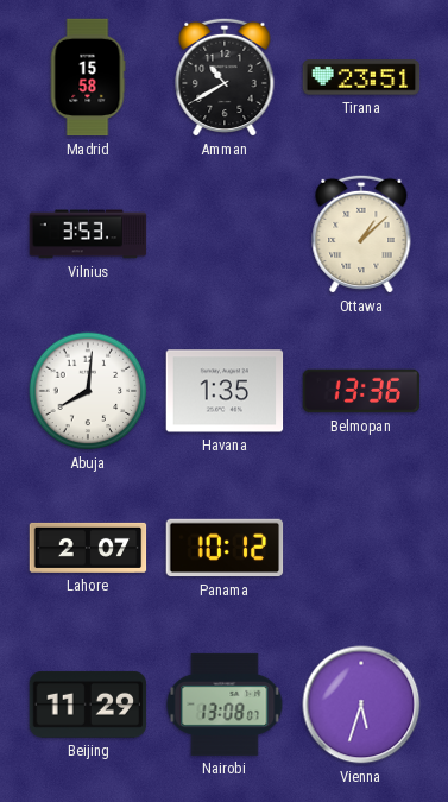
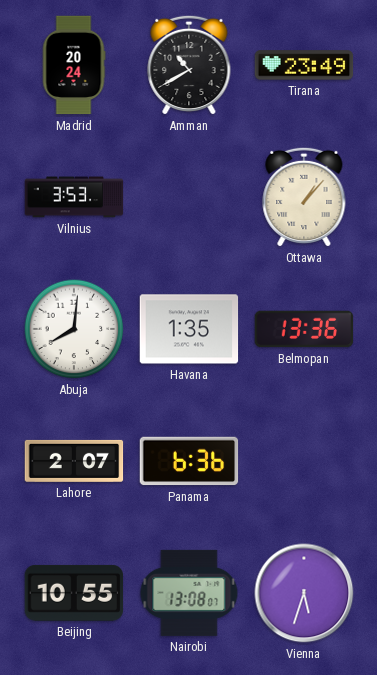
Madrid: 15:58 -> 20:24 (74, 65)
Tirana: 23:51 -> 23:49 (304, 65)
Ottawa: 1:08 -> 1:07 (304, 197)
Panama: 10:12 -> 6:36 (189, 461)
Beijing: 11:29 -> 10:55 (74, 593)
